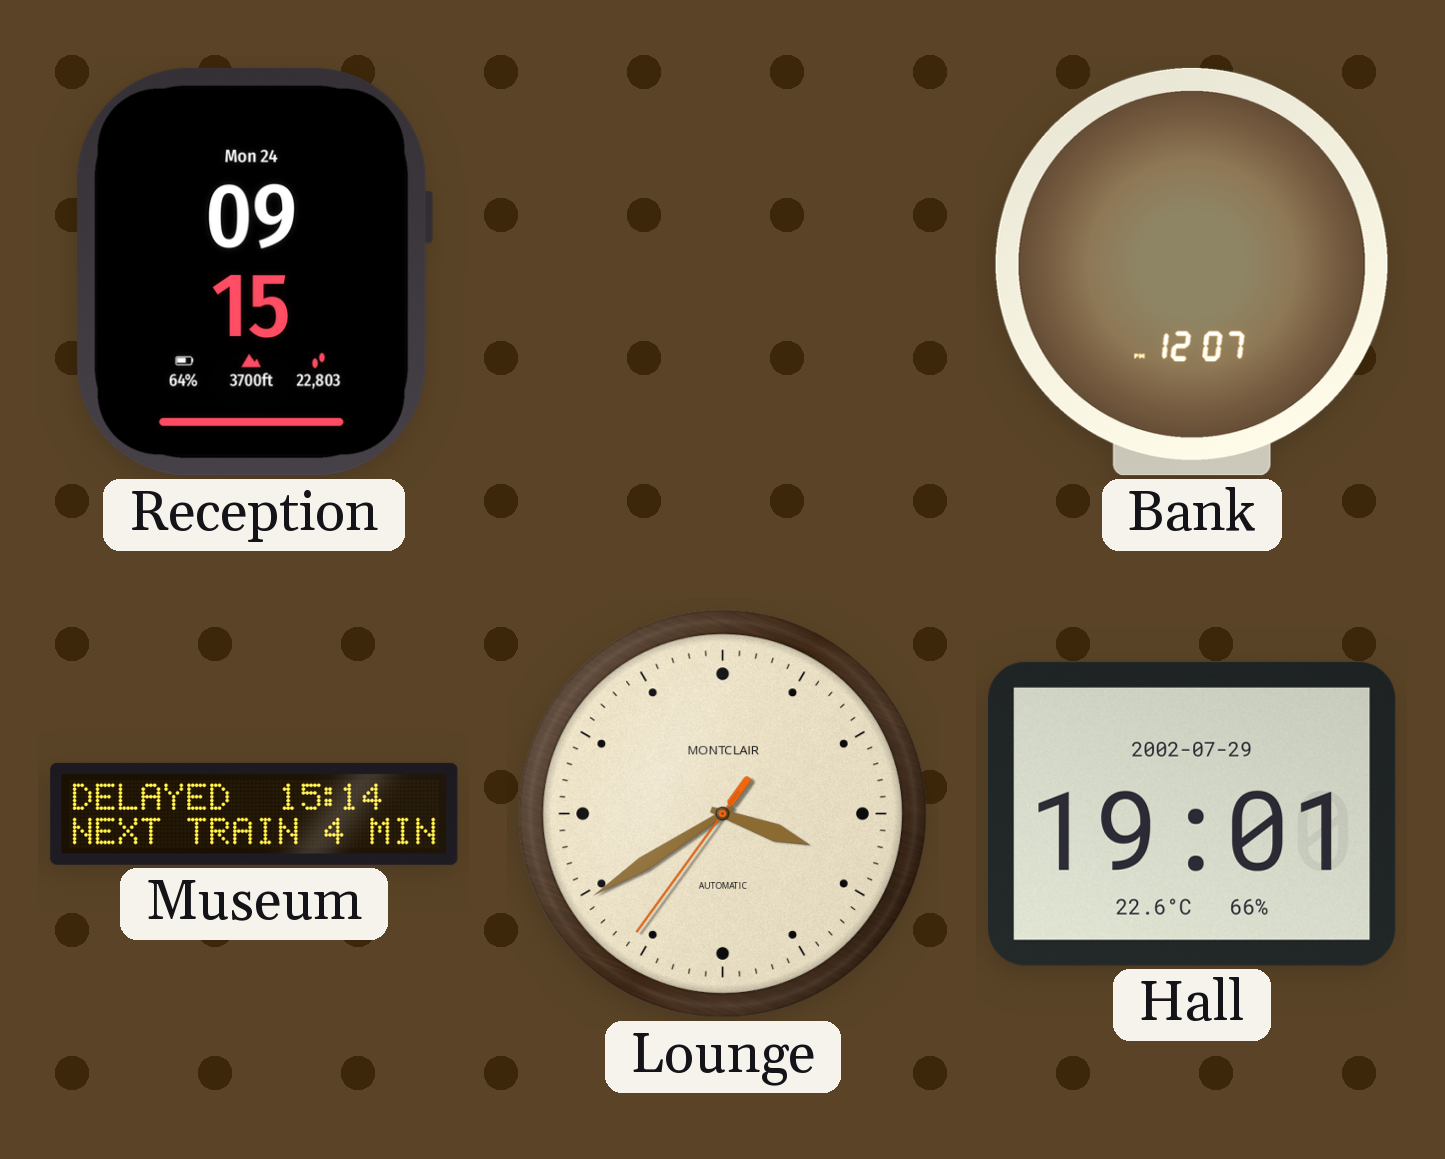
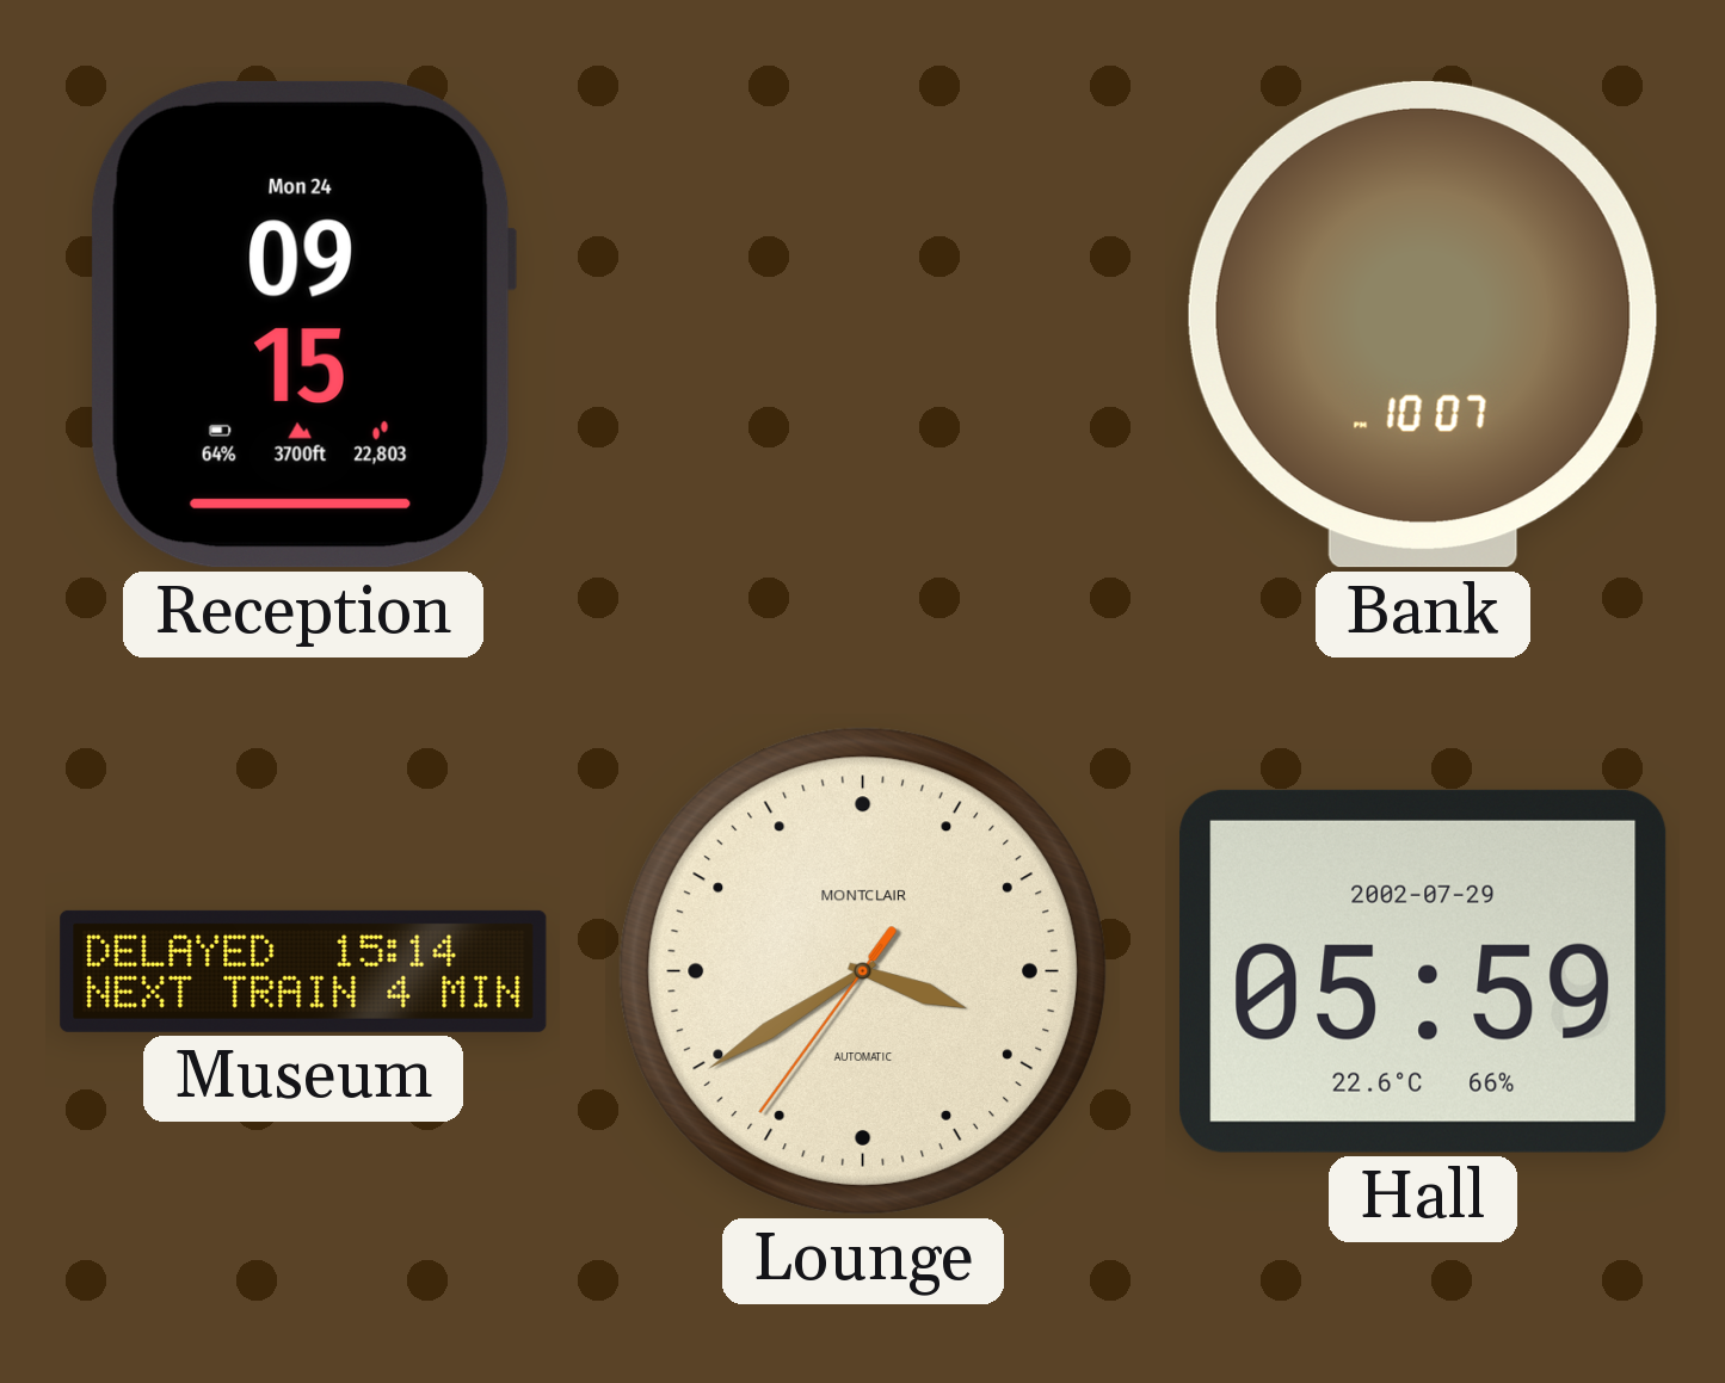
Bank: 12:07 -> 10:07 (1423, 325)
Hall: 19:01 -> 05:59 (1423, 971)
